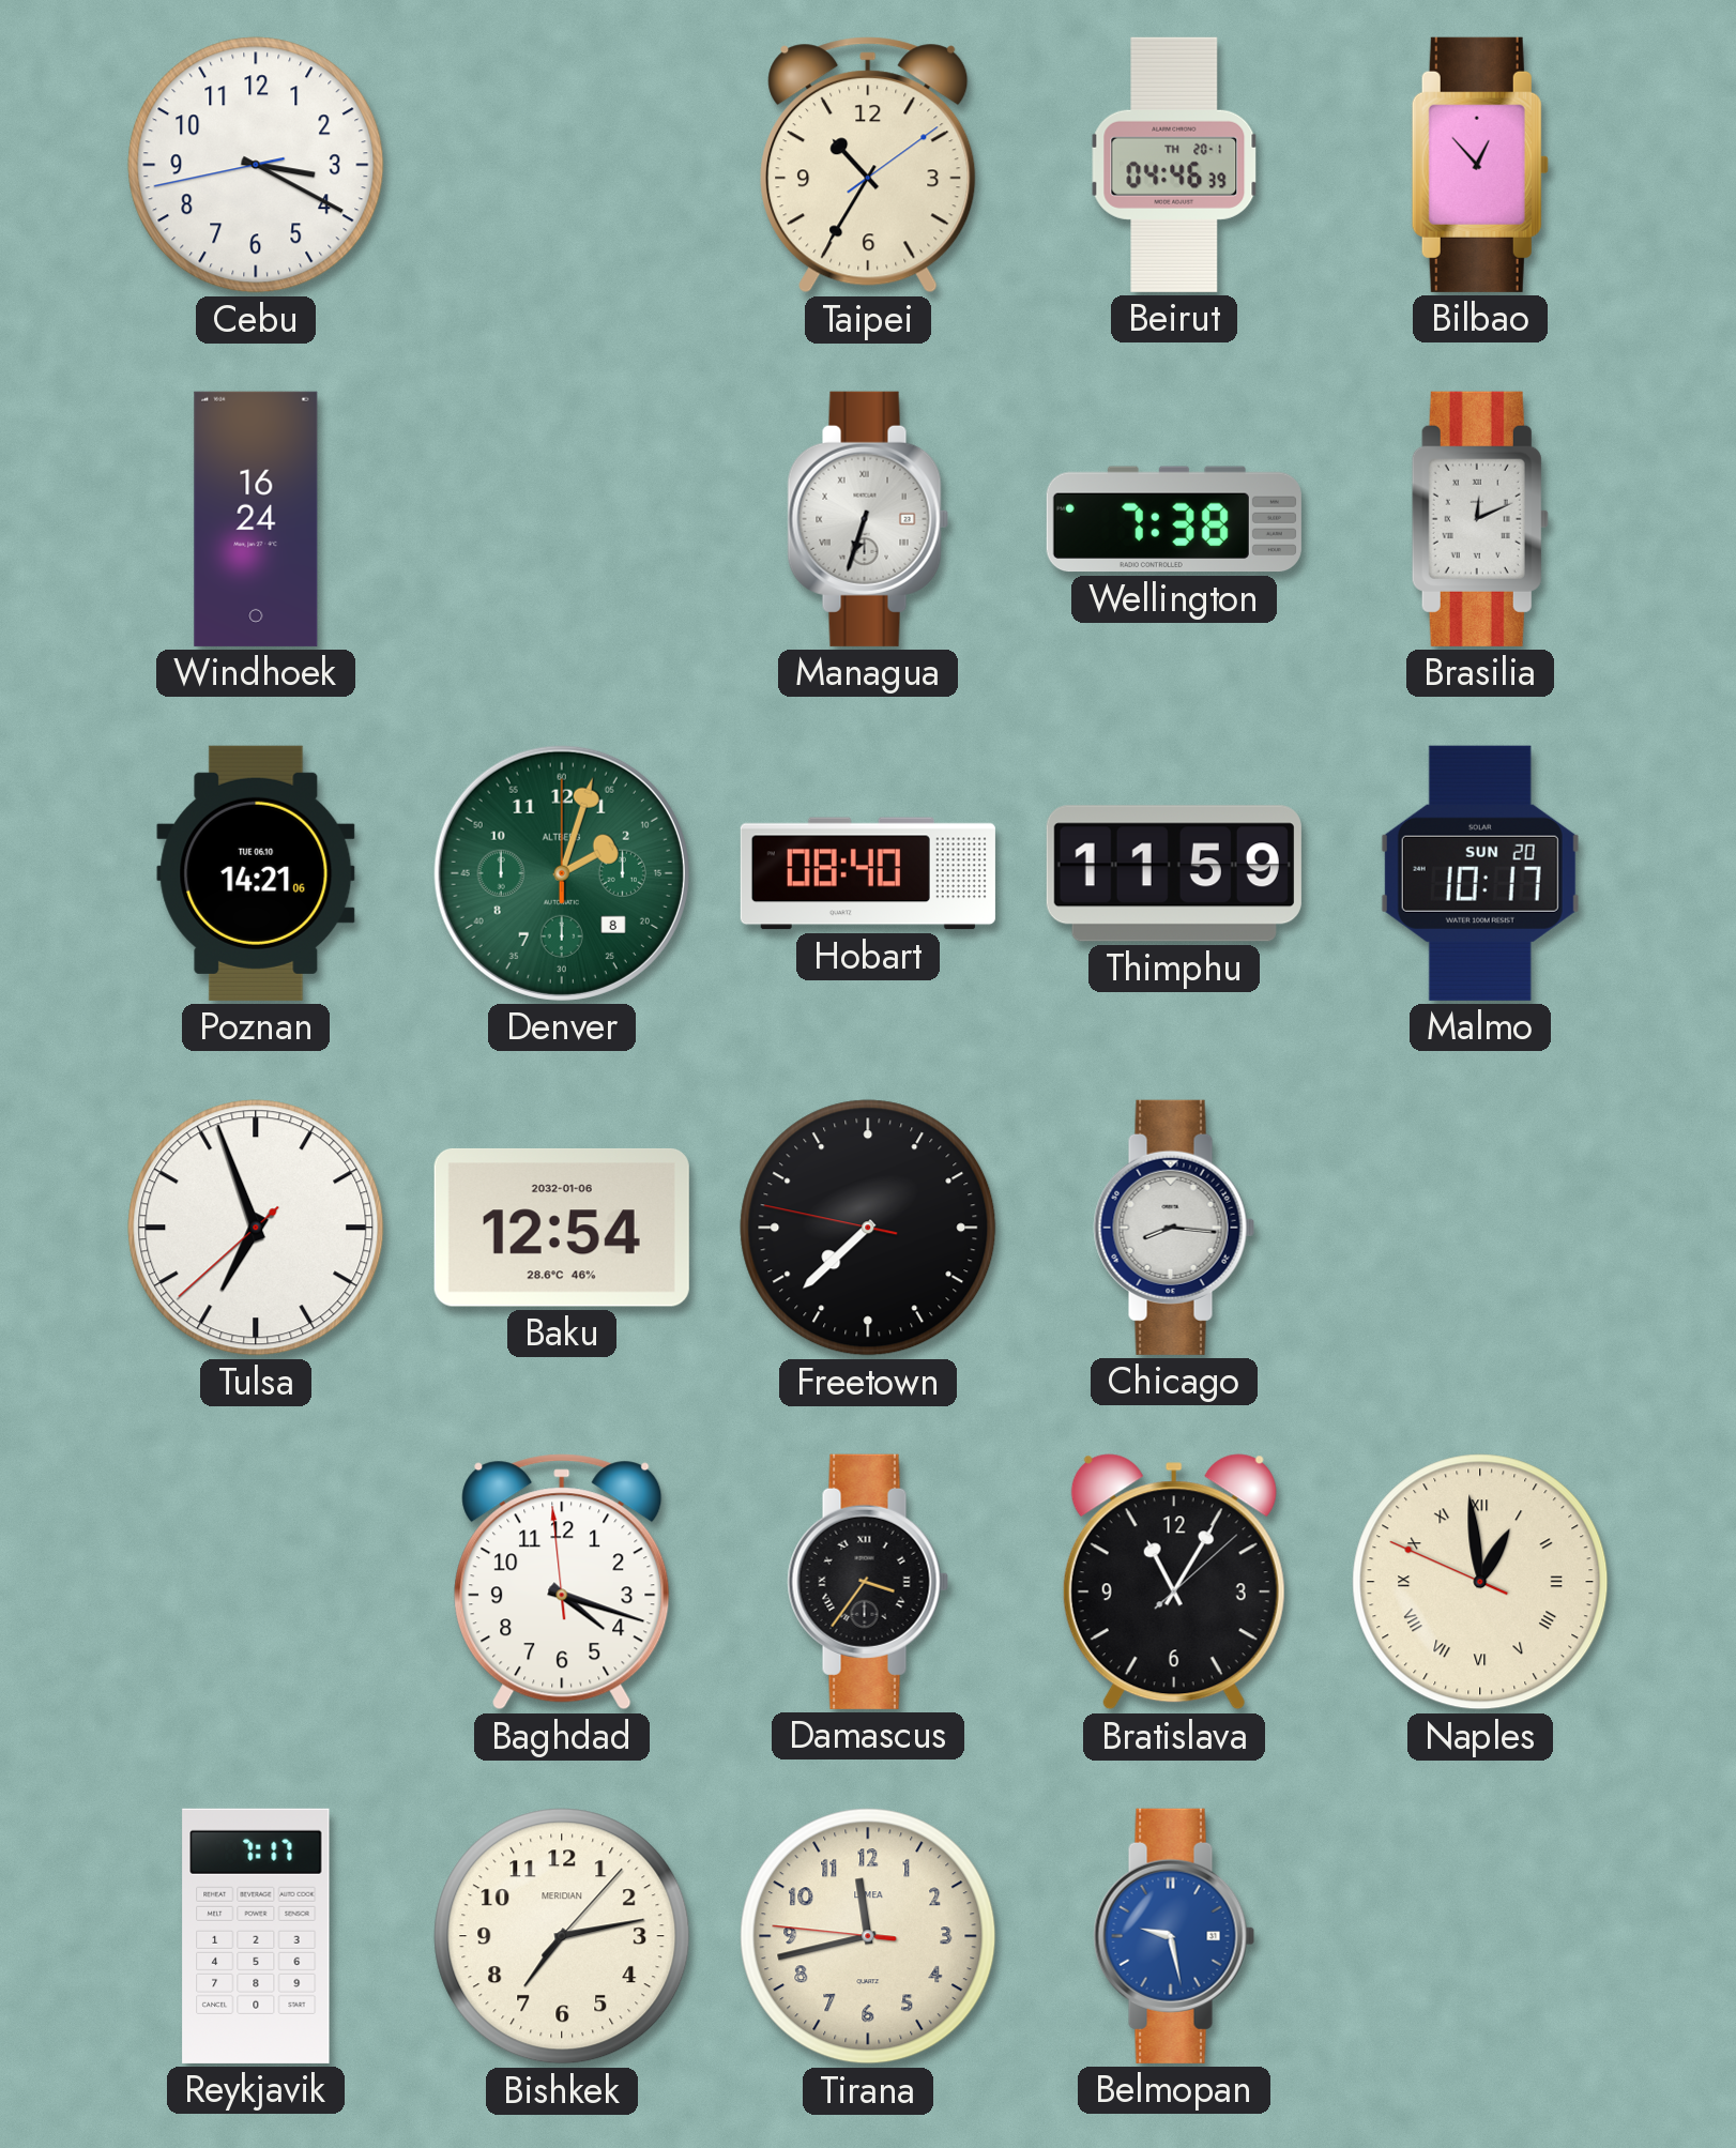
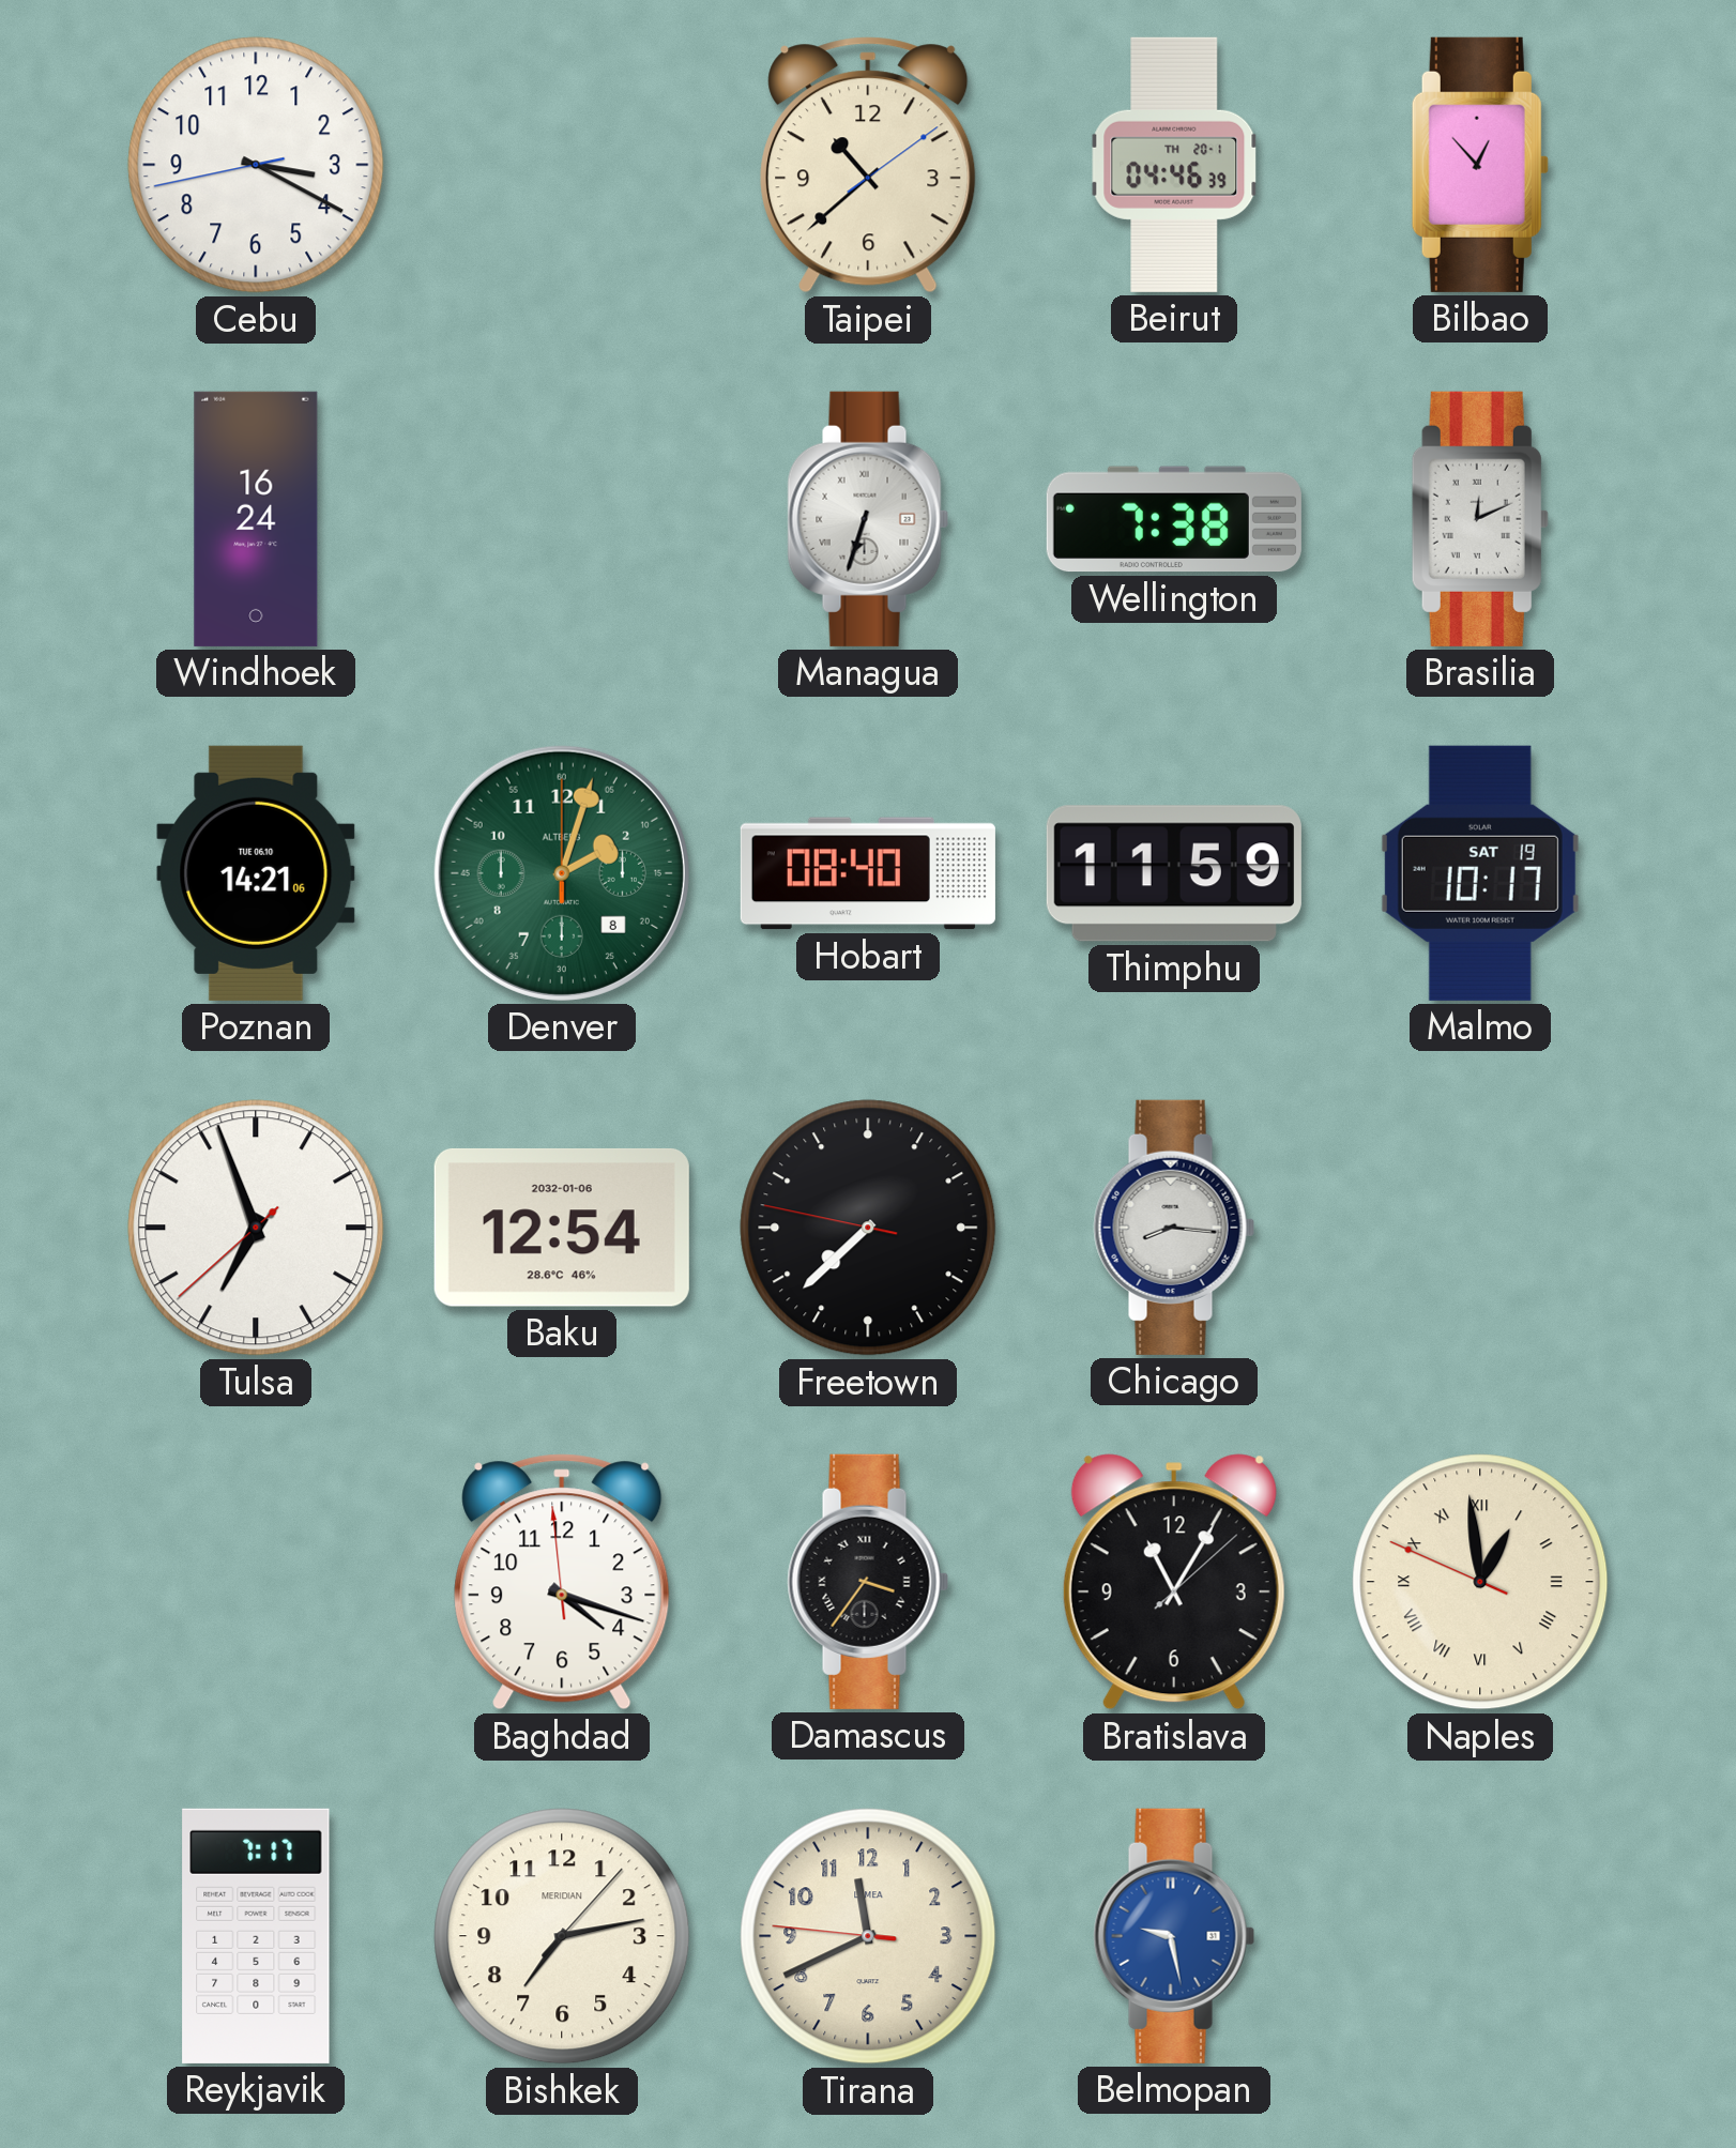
Taipei: 10:35 -> 10:38 (868, 165)
Malmo date: SUN 20 -> SAT 19 (1480, 873)
Tirana: 11:42 -> 11:40 (868, 1936)
